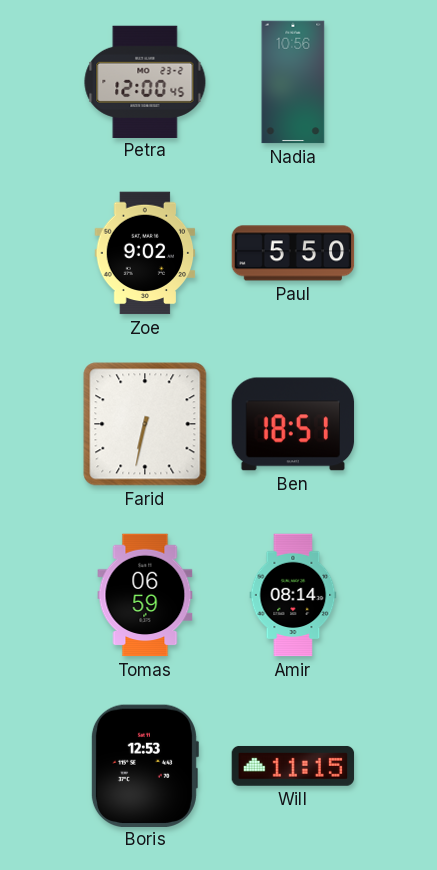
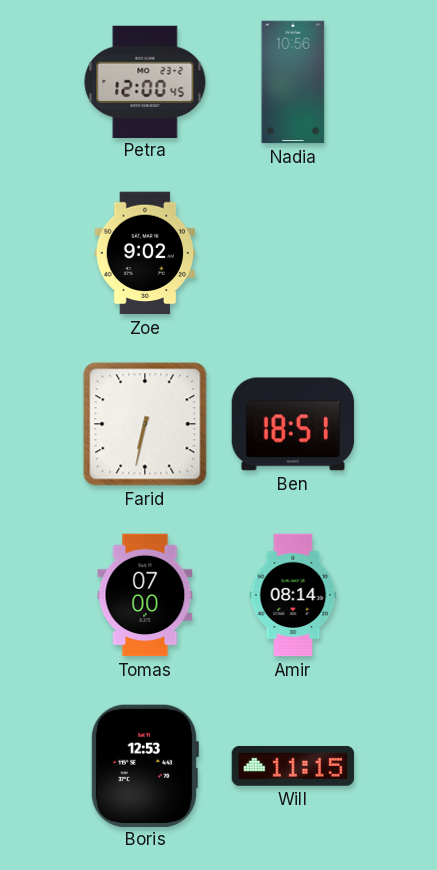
Paul: 5:50 -> none (293, 253)
Tomas: 06:59 -> 07:00 (145, 595)
